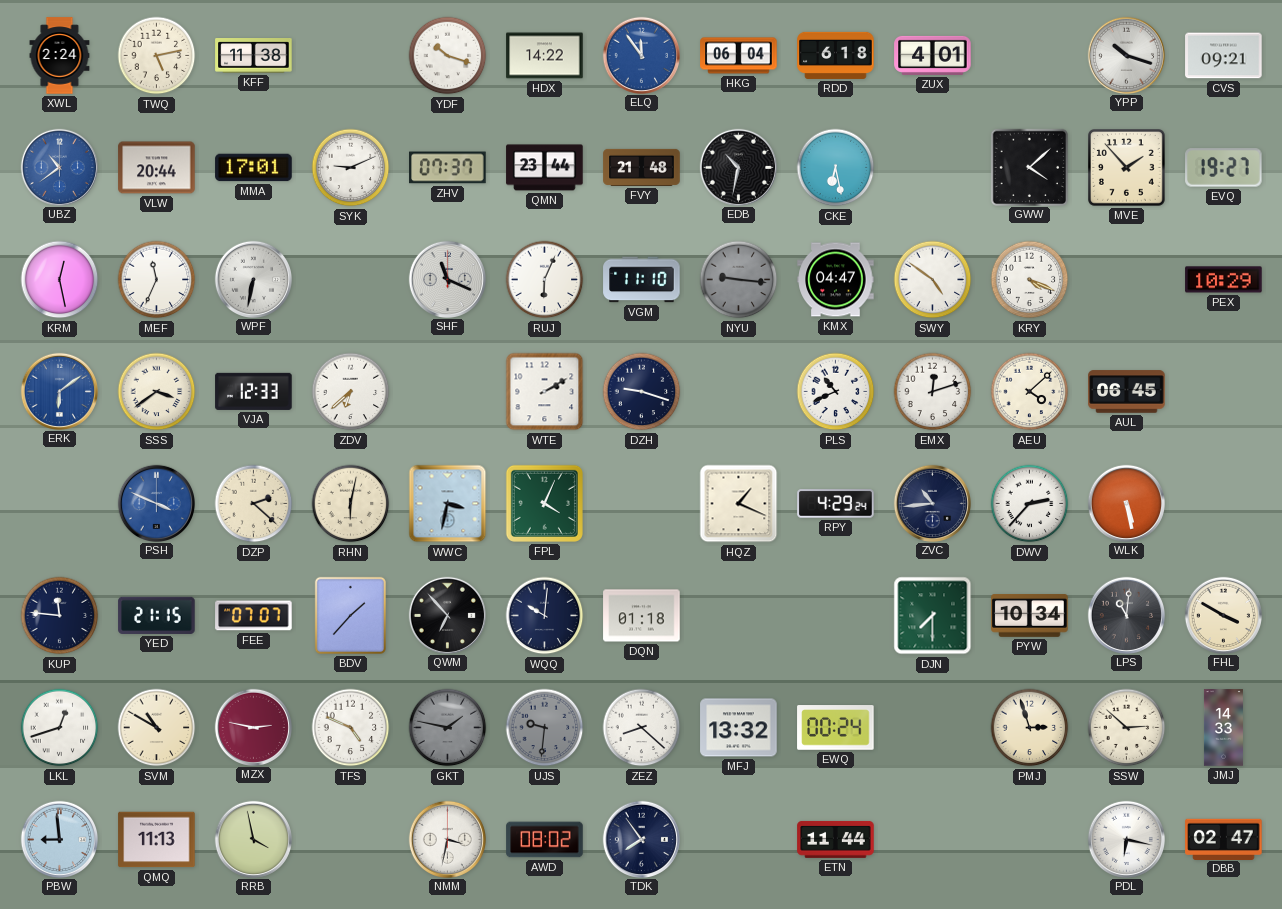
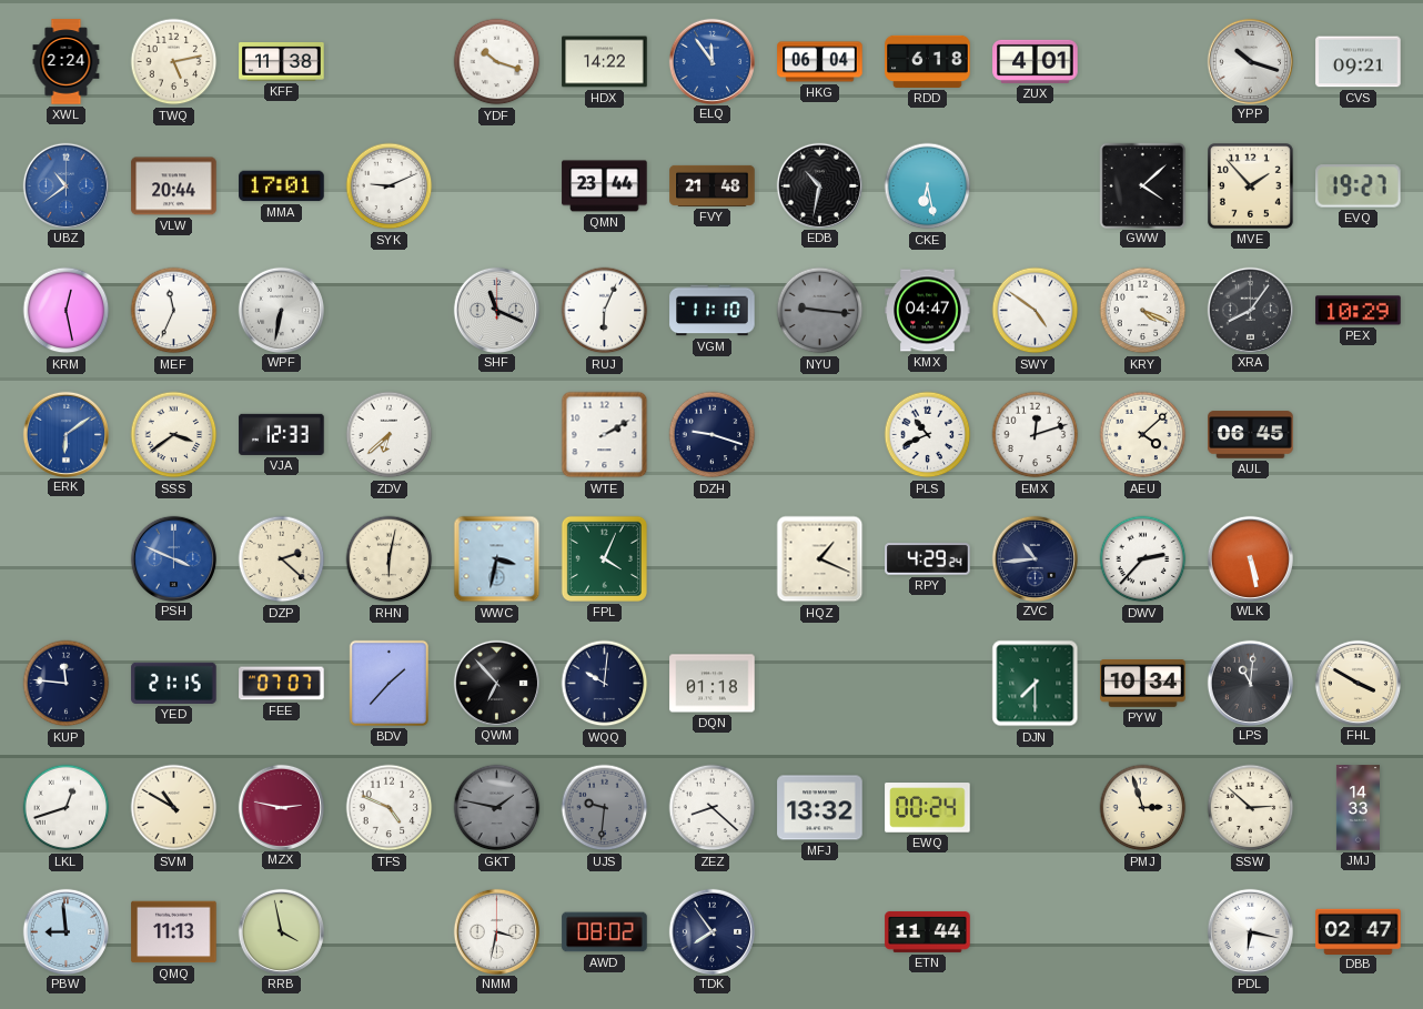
ZHV: 07:37 -> none (448, 168)
XRA: none -> 8:06 (1250, 310)
